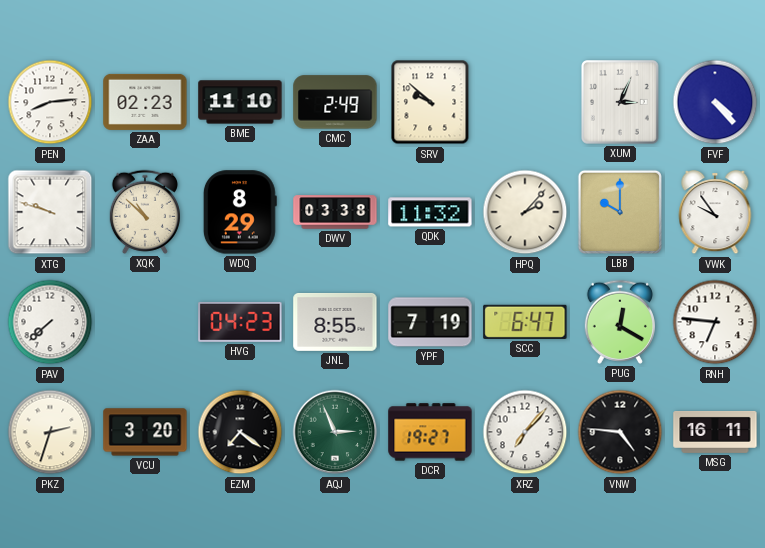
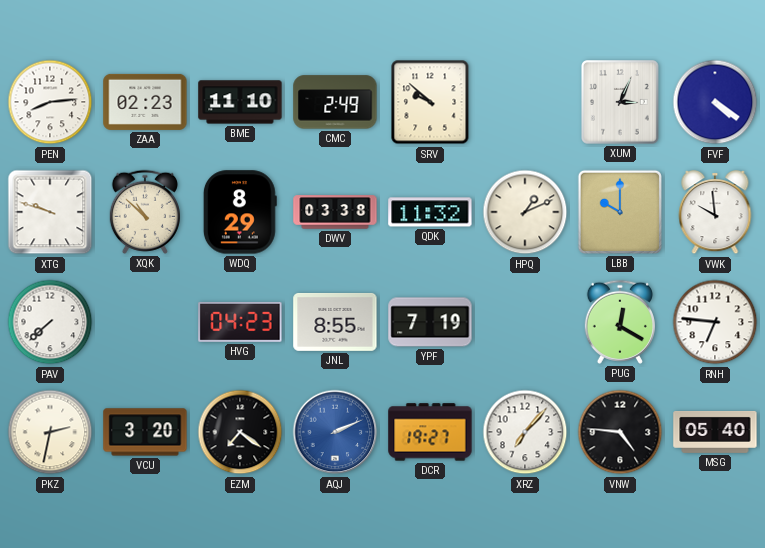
FVF: 4:23 -> 4:21 (715, 102)
HPQ: 2:07 -> 1:11 (525, 212)
VWK: 9:54 -> 9:59 (715, 213)
SCC: 6:47 -> none (525, 322)
PKZ: 2:33 -> 2:32 (50, 432)
AQJ: 2:56 -> 2:11 (335, 432)
AQJ dial: green -> blue (335, 432)
MSG: 16:11 -> 05:40 (715, 432)
